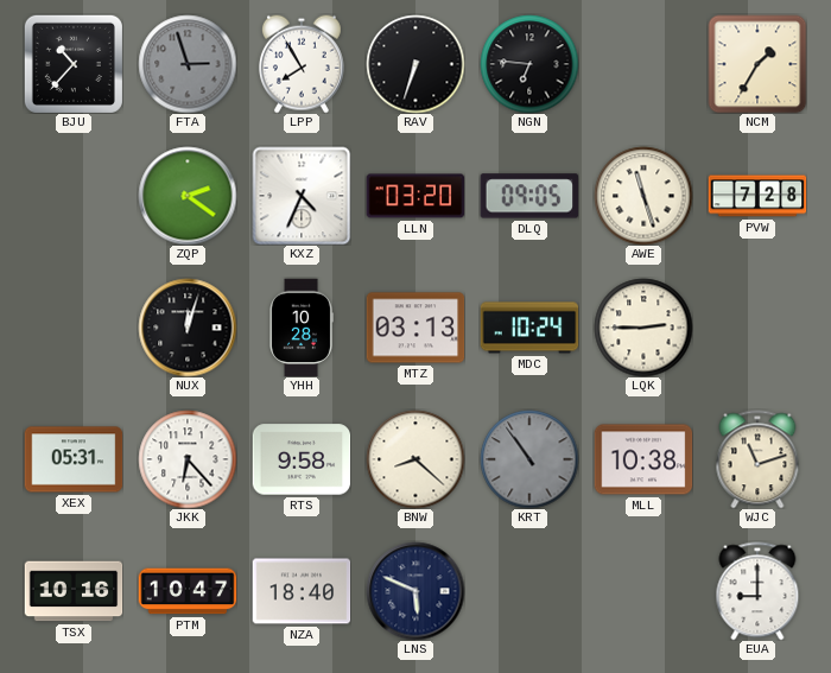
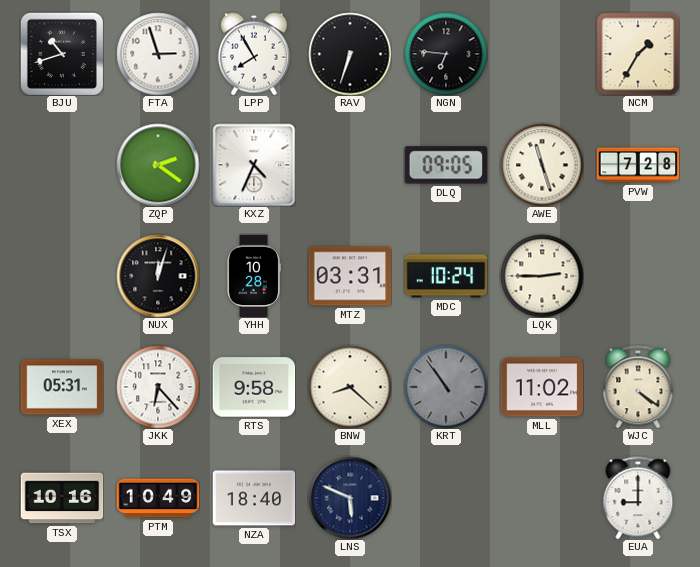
BJU: 10:37 -> 10:42 (62, 54)
FTA dial: grey -> white (158, 54)
LLN: 03:20 -> none (415, 196)
MTZ: 03:13 -> 03:31 (350, 276)
MLL: 10:38 -> 11:02 (542, 387)
WJC: 11:12 -> 4:21 (638, 387)
PTM: 10:47 -> 10:49 (158, 498)
